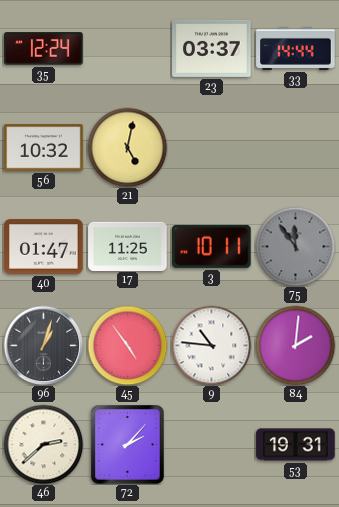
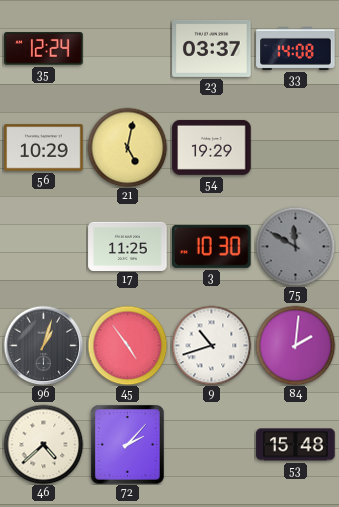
33: 14:44 -> 14:08 (296, 48)
56: 10:32 -> 10:29 (44, 148)
54: none -> 19:29 (212, 147)
40: 01:47 -> none (44, 247)
3: 10:11 -> 10:30 (212, 246)
75: 11:54 -> 11:50 (295, 246)
9: 10:46 -> 10:42 (211, 345)
46: 2:38 -> 4:38 (43, 444)
53: 19:31 -> 15:48 (296, 445)
